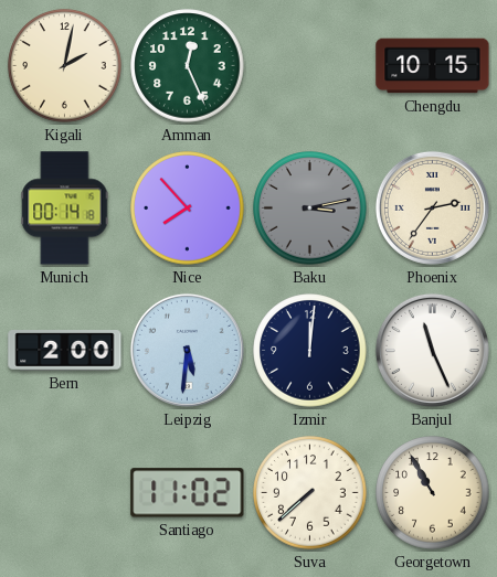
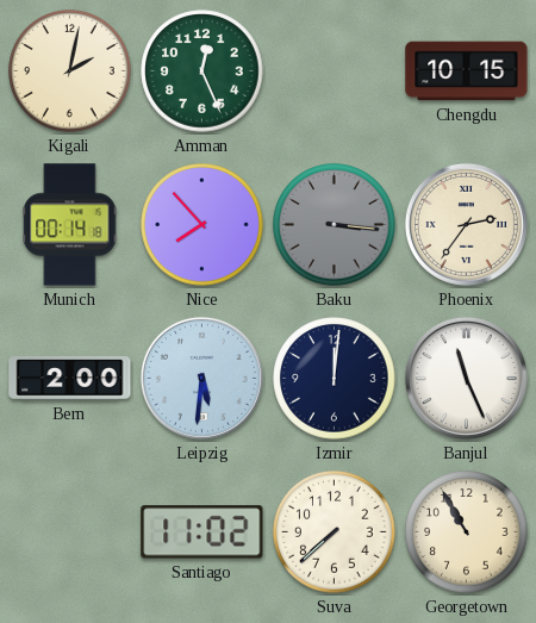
Baku: 3:13 -> 3:16 (335, 225)
